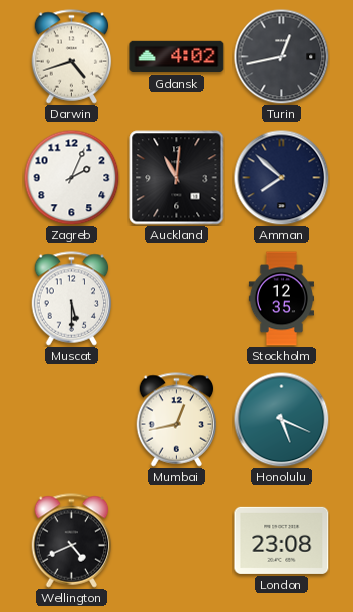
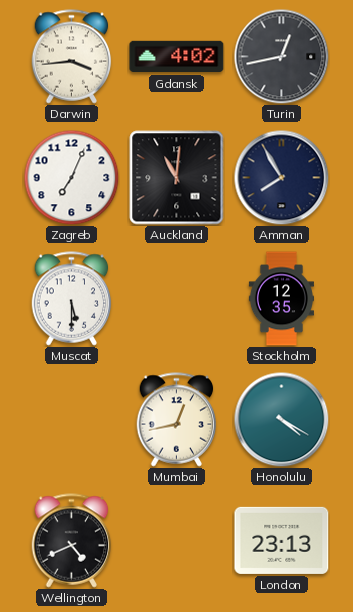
Darwin: 4:42 -> 3:44 (72, 57)
Zagreb: 2:04 -> 7:04 (71, 177)
Amman: 7:52 -> 7:55 (281, 177)
Honolulu: 5:19 -> 4:20 (281, 419)
London: 23:08 -> 23:13 (282, 540)
